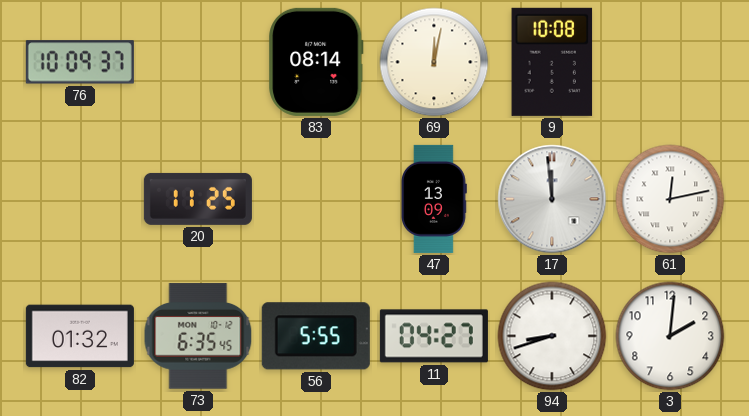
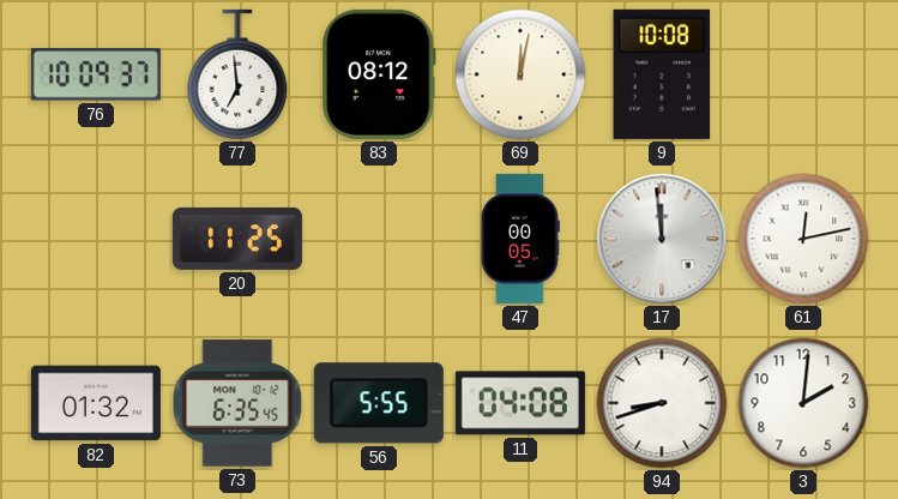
77: none -> 6:59 (237, 74)
83: 08:14 -> 08:12 (379, 74)
47: 13:09 -> 00:05 (519, 239)
11: 04:27 -> 04:08 (520, 403)
